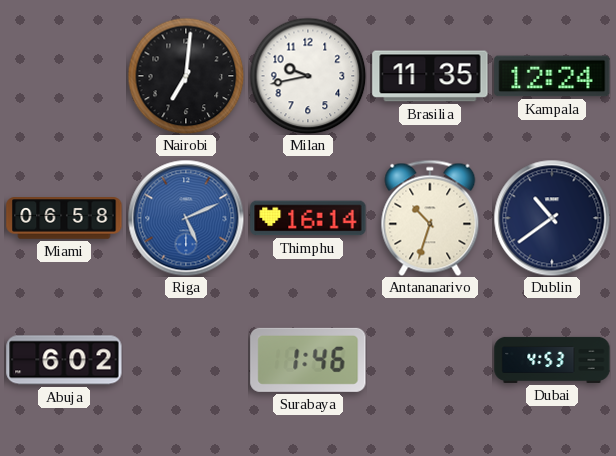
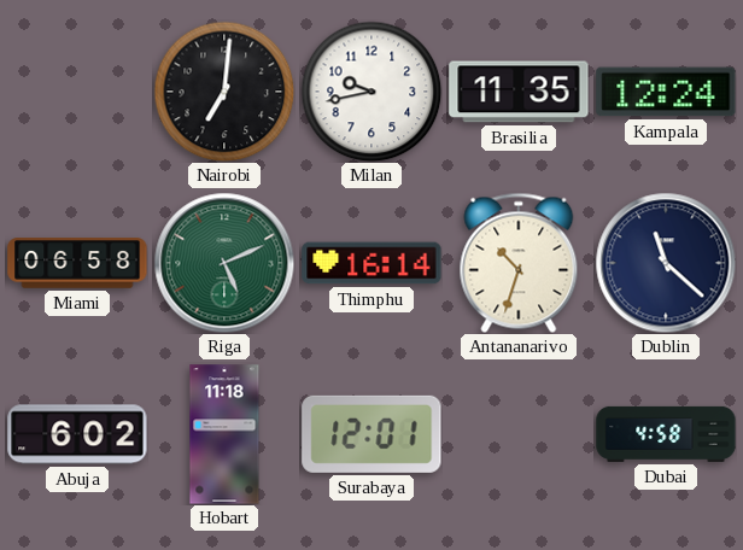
Riga dial: blue -> green (224, 263)
Dublin: 10:39 -> 11:22 (666, 263)
Hobart: none -> 11:18 (224, 434)
Surabaya: 1:46 -> 12:01 (371, 434)
Dubai: 4:53 -> 4:58 (666, 434)
